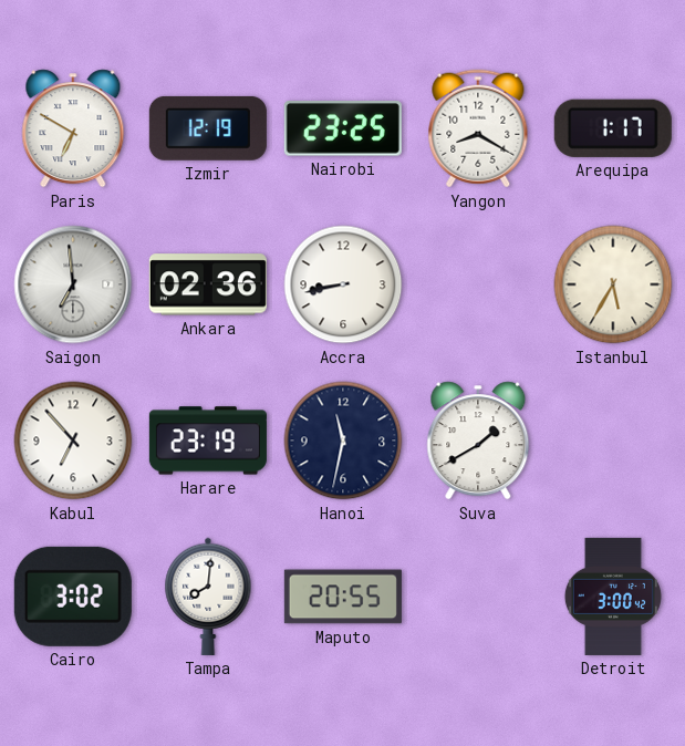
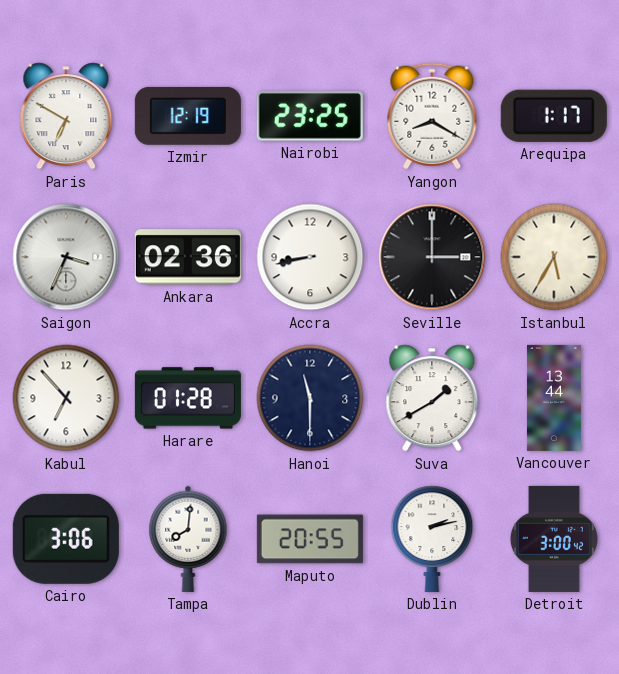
Saigon: 6:59 -> 3:34 (66, 257)
Seville: none -> 3:00 (432, 257)
Harare: 23:19 -> 01:28 (188, 398)
Hanoi: 11:32 -> 11:30 (310, 398)
Vancouver: none -> 13:44 (554, 398)
Cairo: 3:02 -> 3:06 (66, 539)
Dublin: none -> 2:13 (432, 539)
